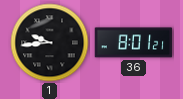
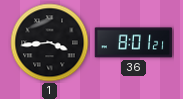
1: 9:44 -> 3:44 (50, 43)
